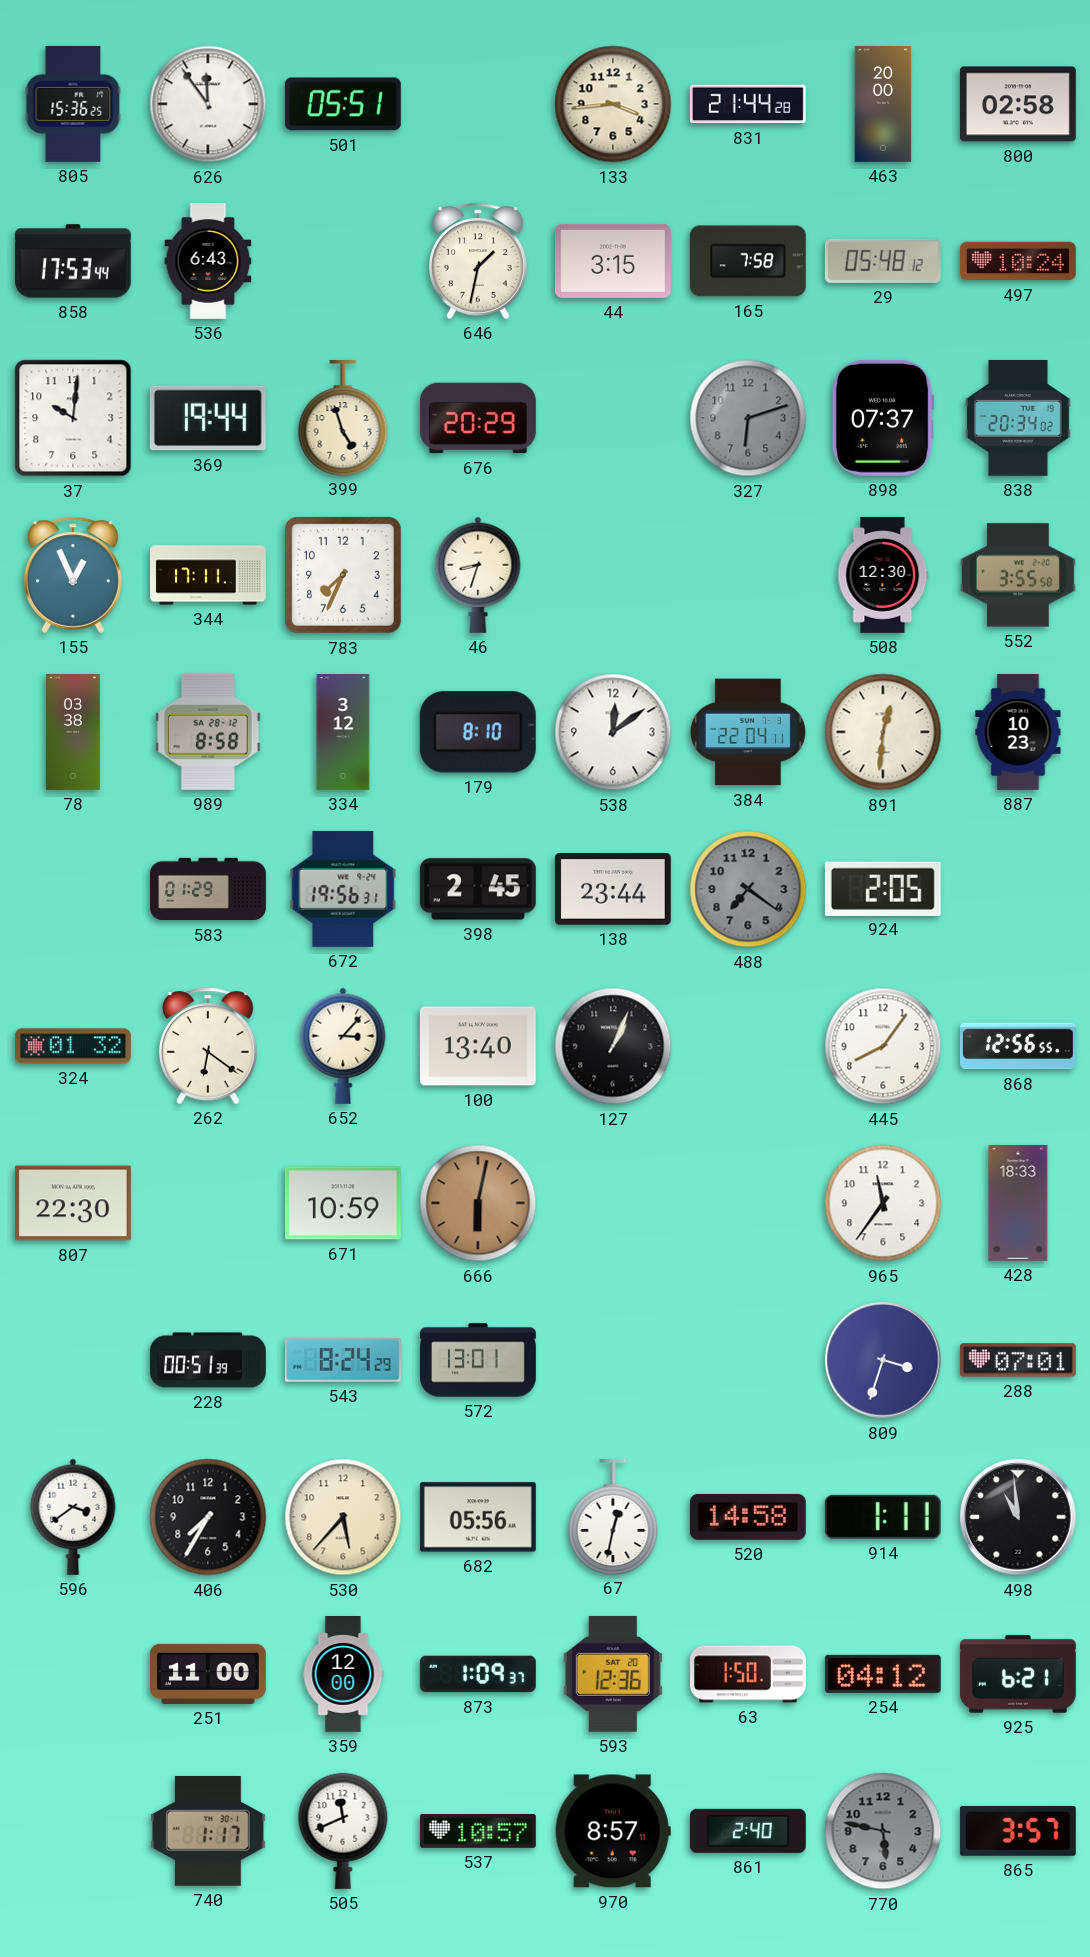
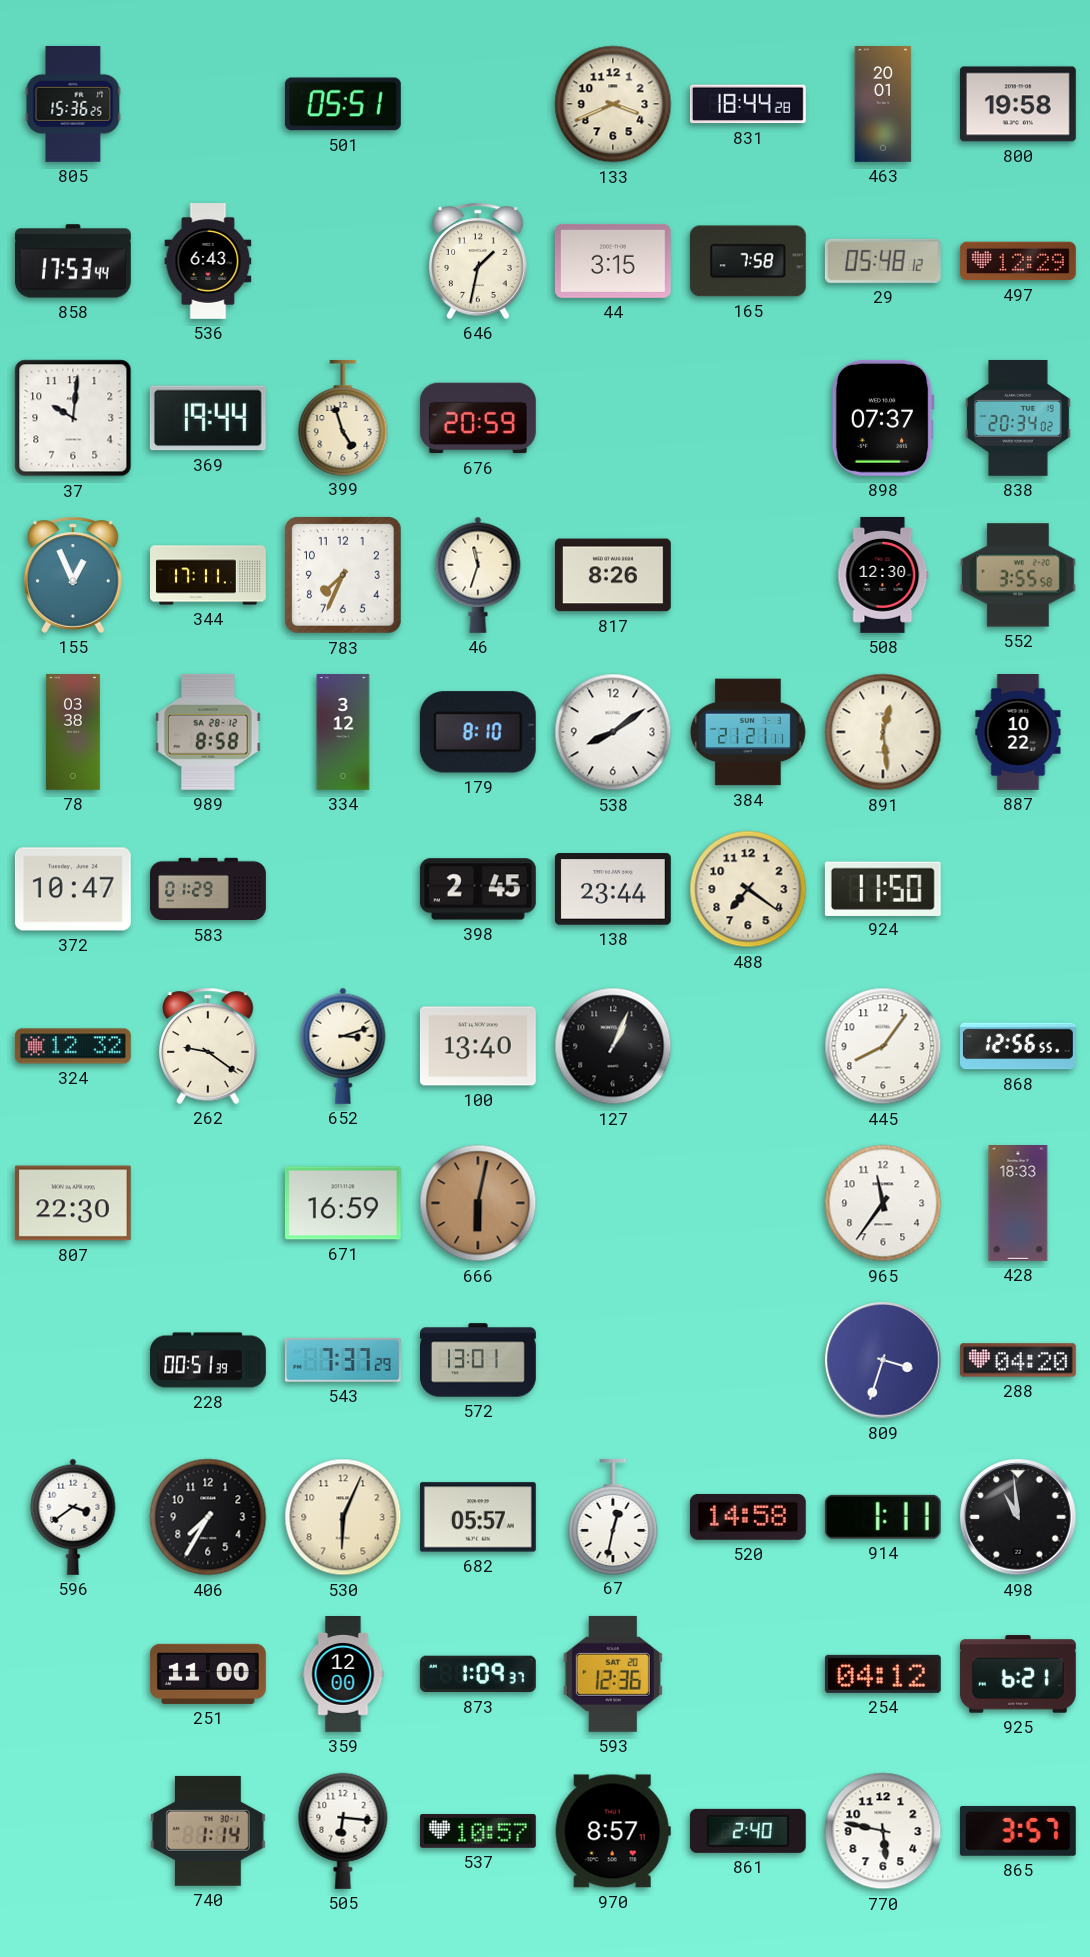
626: 11:54 -> none (208, 104)
133: 3:44 -> 3:41 (613, 104)
831: 21:44 -> 18:44 (748, 104)
463: 20:00 -> 20:01 (883, 105)
800: 02:58 -> 19:58 (1018, 104)
497: 10:24 -> 12:29 (1018, 261)
676: 20:29 -> 20:59 (478, 418)
327: 6:12 -> none (748, 418)
46: 8:33 -> 11:33 (478, 575)
817: none -> 8:26 (613, 575)
538: 12:09 -> 8:09 (613, 732)
384: 22:04 -> 21:21 (748, 732)
891: 12:31 -> 12:29 (883, 732)
887: 10:23 -> 10:22 (1018, 733)
372: none -> 10:47 (73, 889)
672: 19:56 -> none (343, 889)
488 dial: grey -> cream (748, 889)
924: 2:05 -> 11:50 (883, 888)
324: 01:32 -> 12:32 (73, 1046)
262: 6:21 -> 9:21 (208, 1046)
652: 3:07 -> 3:12 (343, 1046)
671: 10:59 -> 16:59 (343, 1203)
543: 8:24 -> 7:37 (343, 1360)
288: 07:01 -> 04:20 (1018, 1360)
530: 5:37 -> 6:04 (343, 1517)
682: 05:56 -> 05:57 (478, 1517)
63: 1:50 -> none (749, 1674)
740: 1:17 -> 1:14 (208, 1831)
505: 11:41 -> 6:16 (343, 1831)
770 dial: grey -> white (883, 1831)
